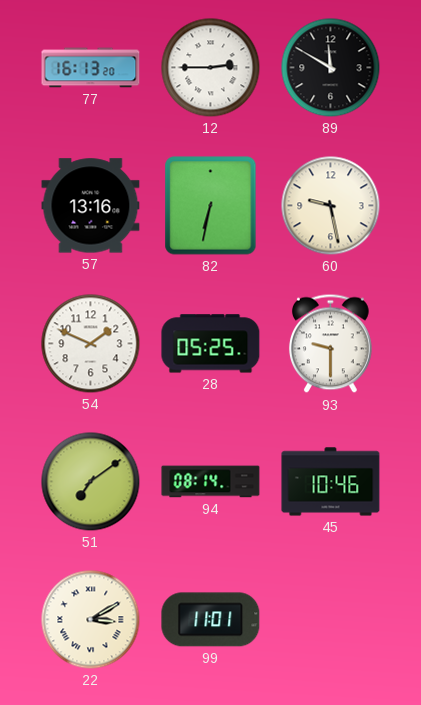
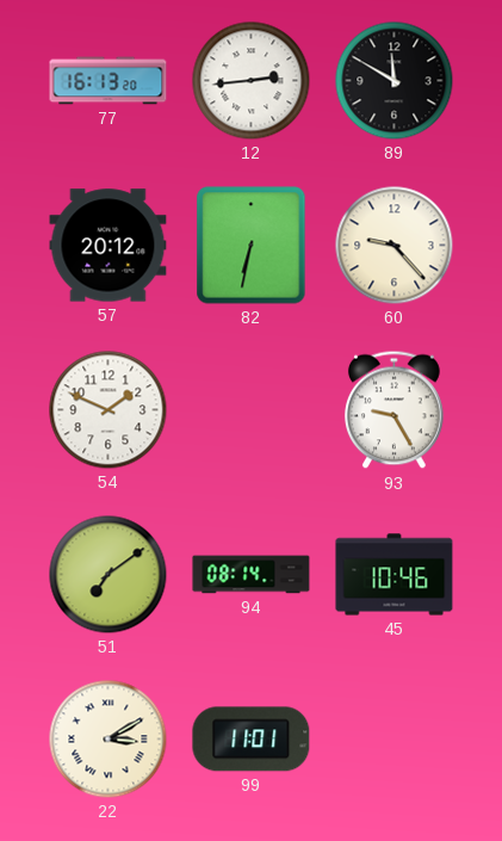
12: 2:45 -> 2:44 (252, 81)
57: 13:16 -> 20:12 (109, 246)
60: 9:28 -> 9:23 (395, 246)
28: 05:25 -> none (211, 344)
93: 9:30 -> 9:25 (395, 410)
